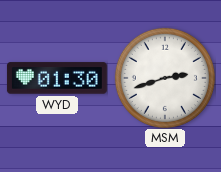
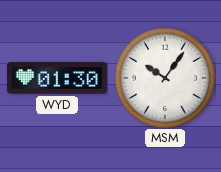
MSM: 2:42 -> 10:06 (165, 78)
